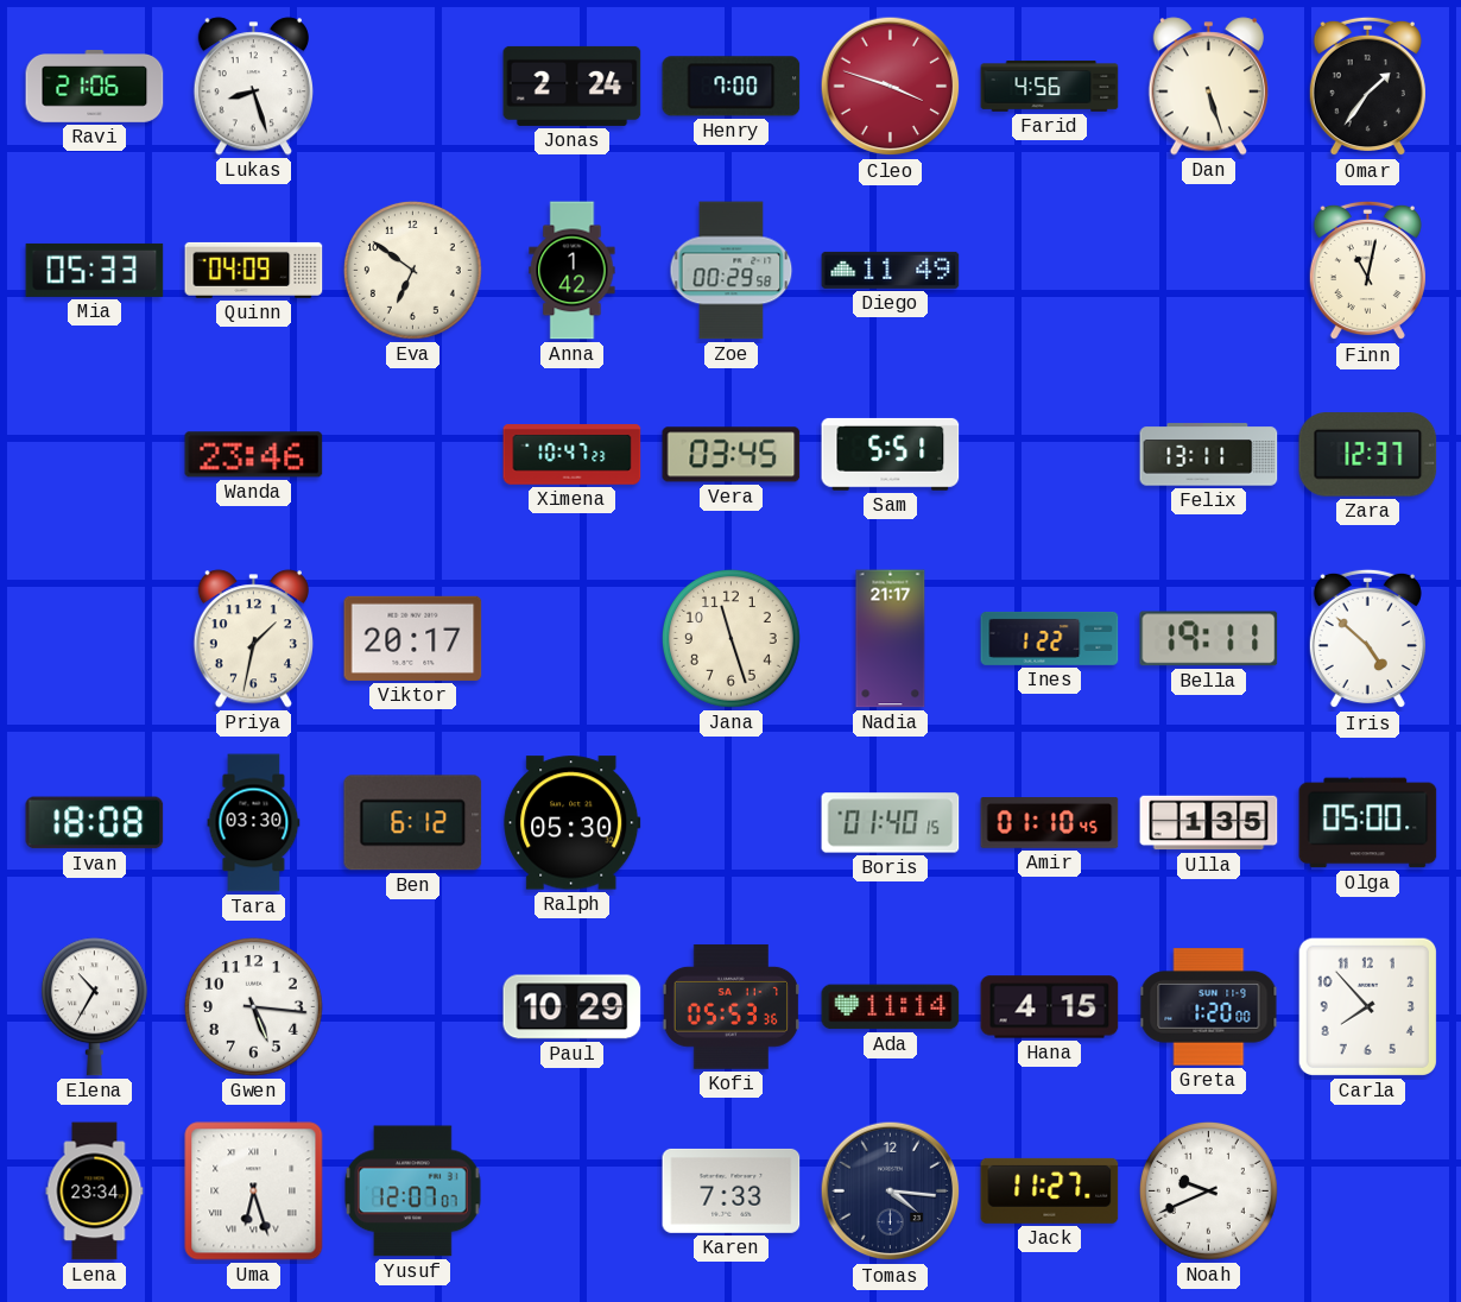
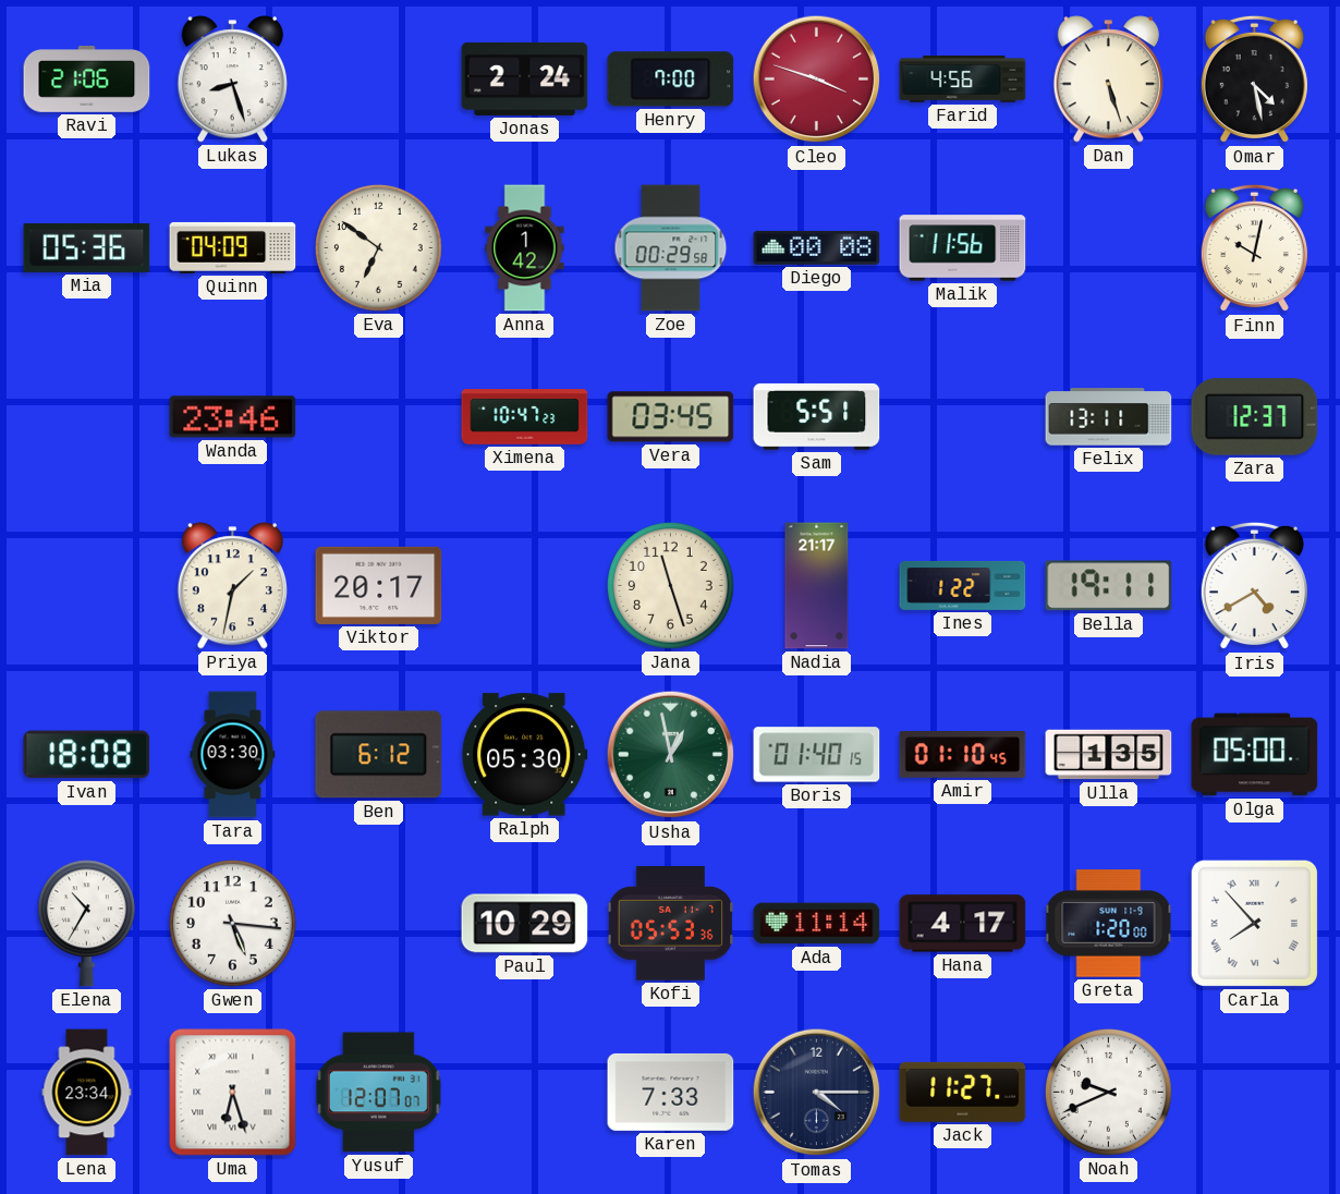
Omar: 1:36 -> 4:28 (1254, 80)
Mia: 05:33 -> 05:36 (87, 247)
Diego: 11:49 -> 00:08 (817, 247)
Malik: none -> 11:56 (963, 248)
Finn: 11:02 -> 10:02 (1254, 248)
Iris: 4:52 -> 4:40 (1254, 586)
Usha: none -> 12:58 (671, 755)
Hana: 4:15 -> 4:17 (963, 924)
Carla numerals: Arabic -> Roman (1254, 923)
Tomas: 4:16 -> 4:15 (817, 1093)
